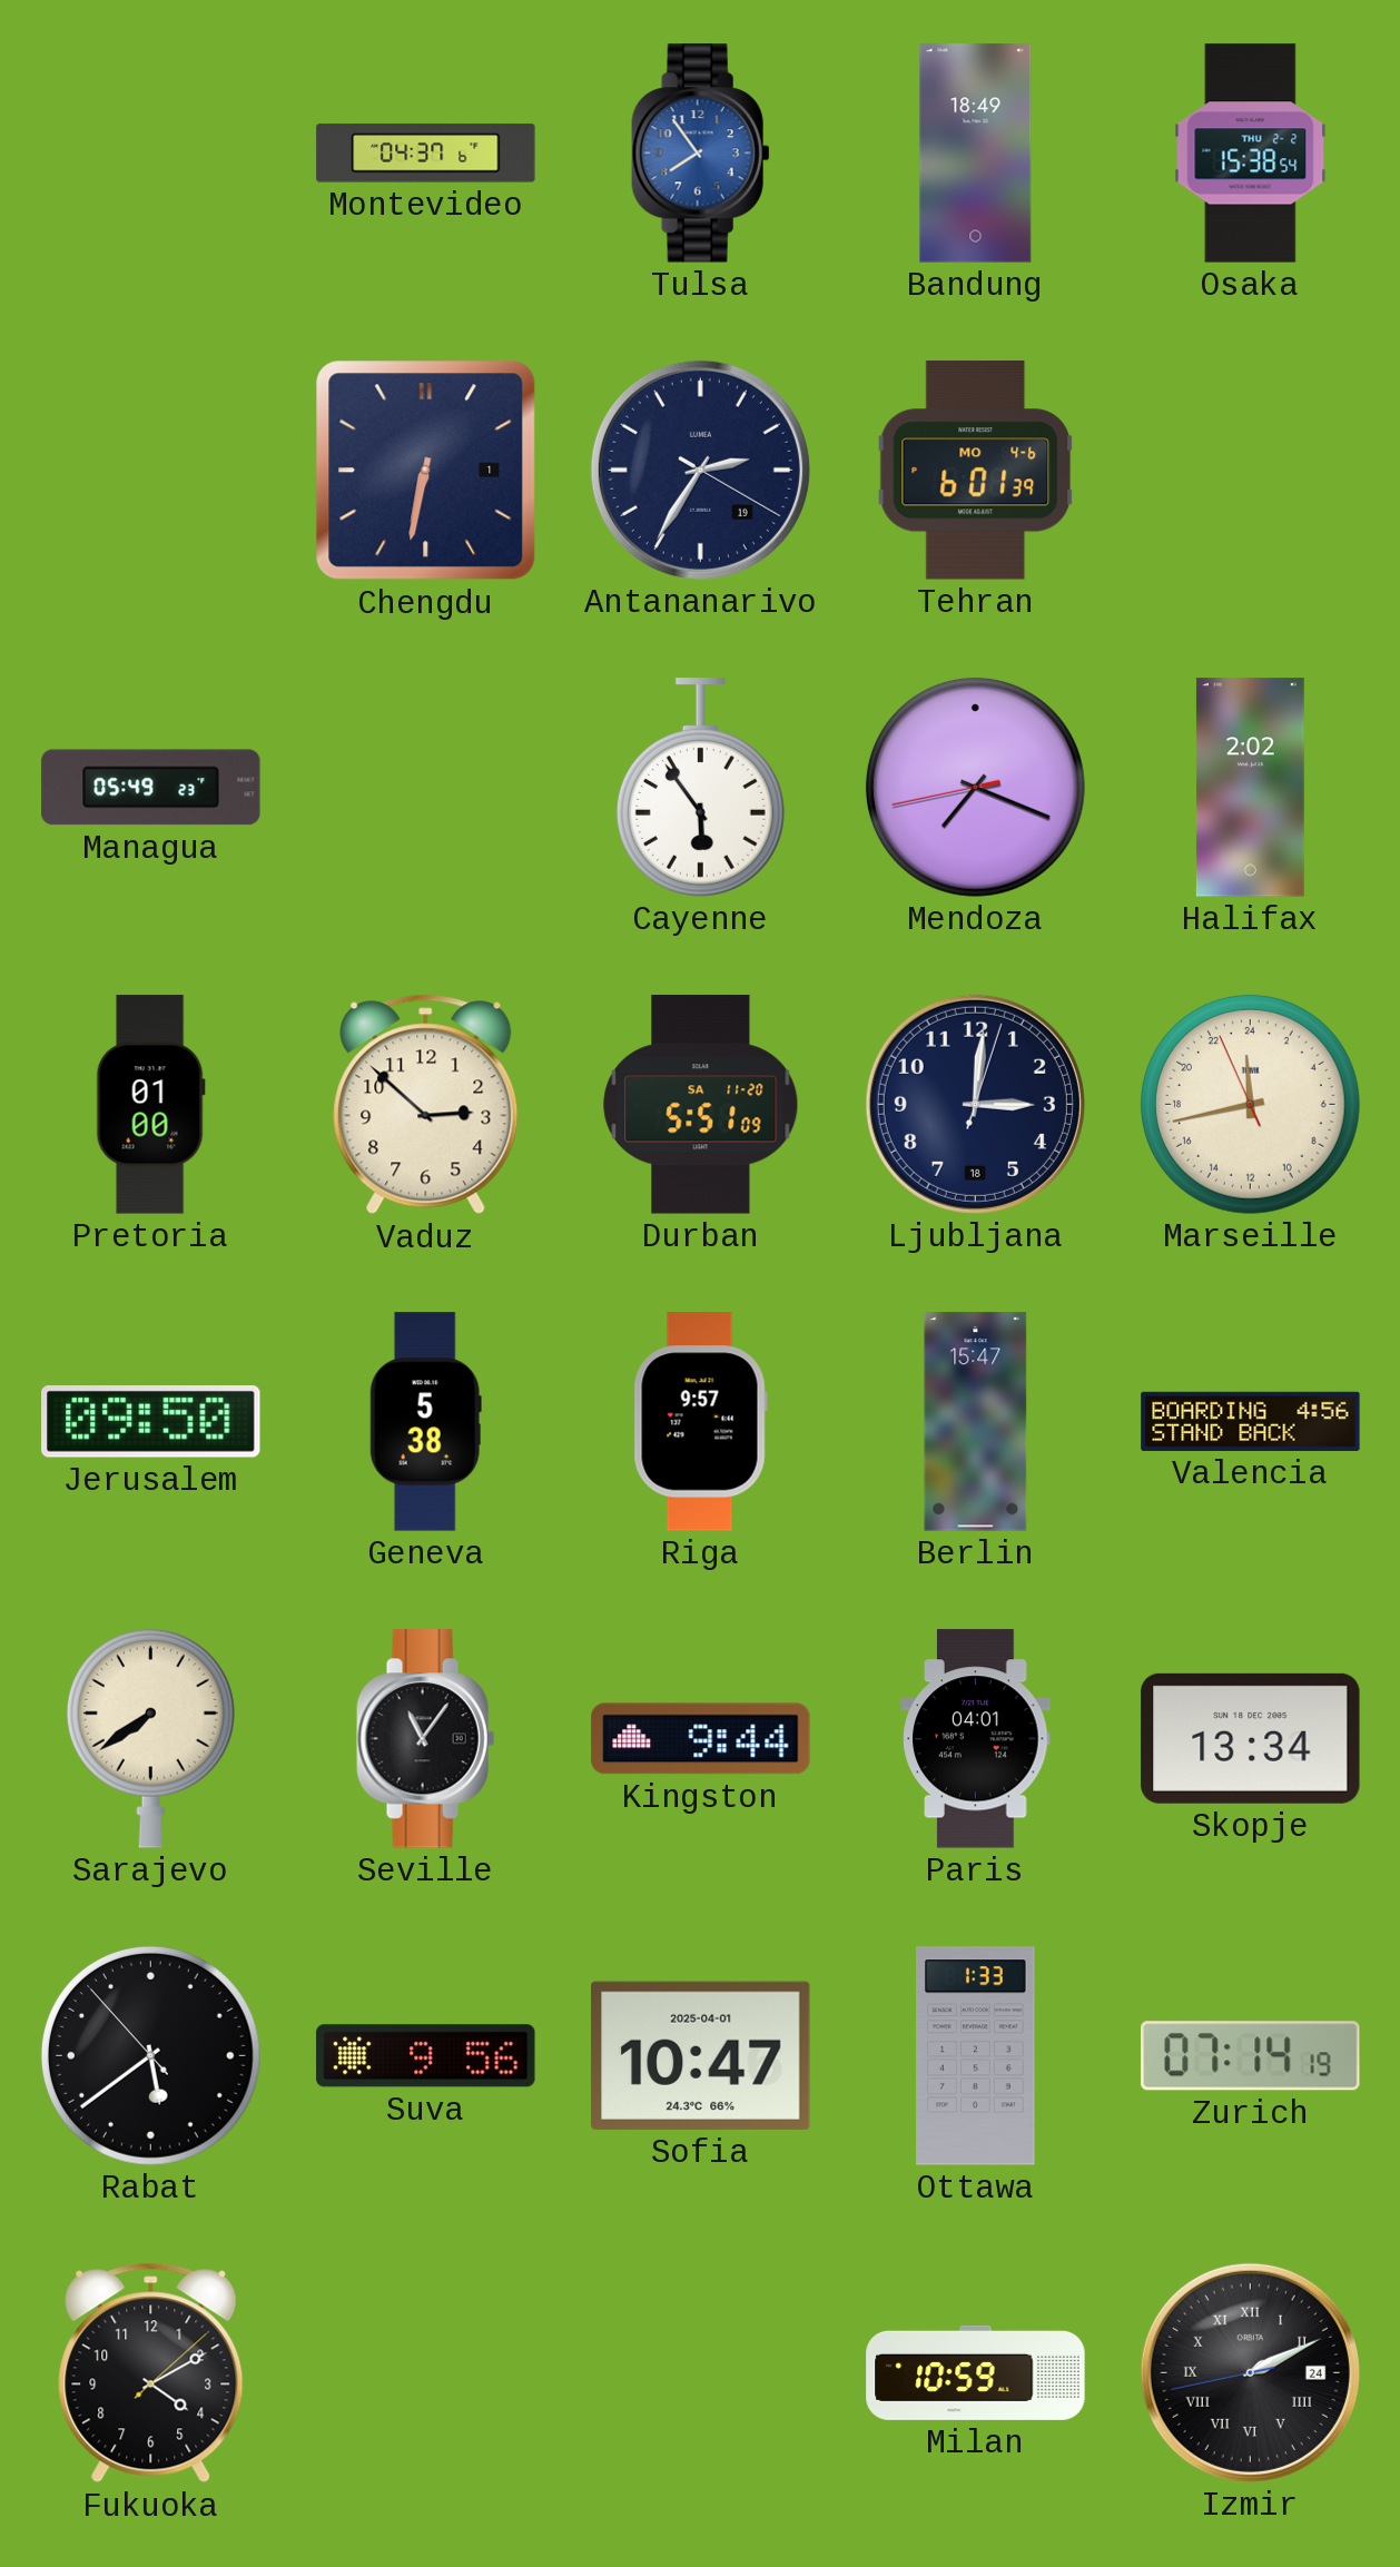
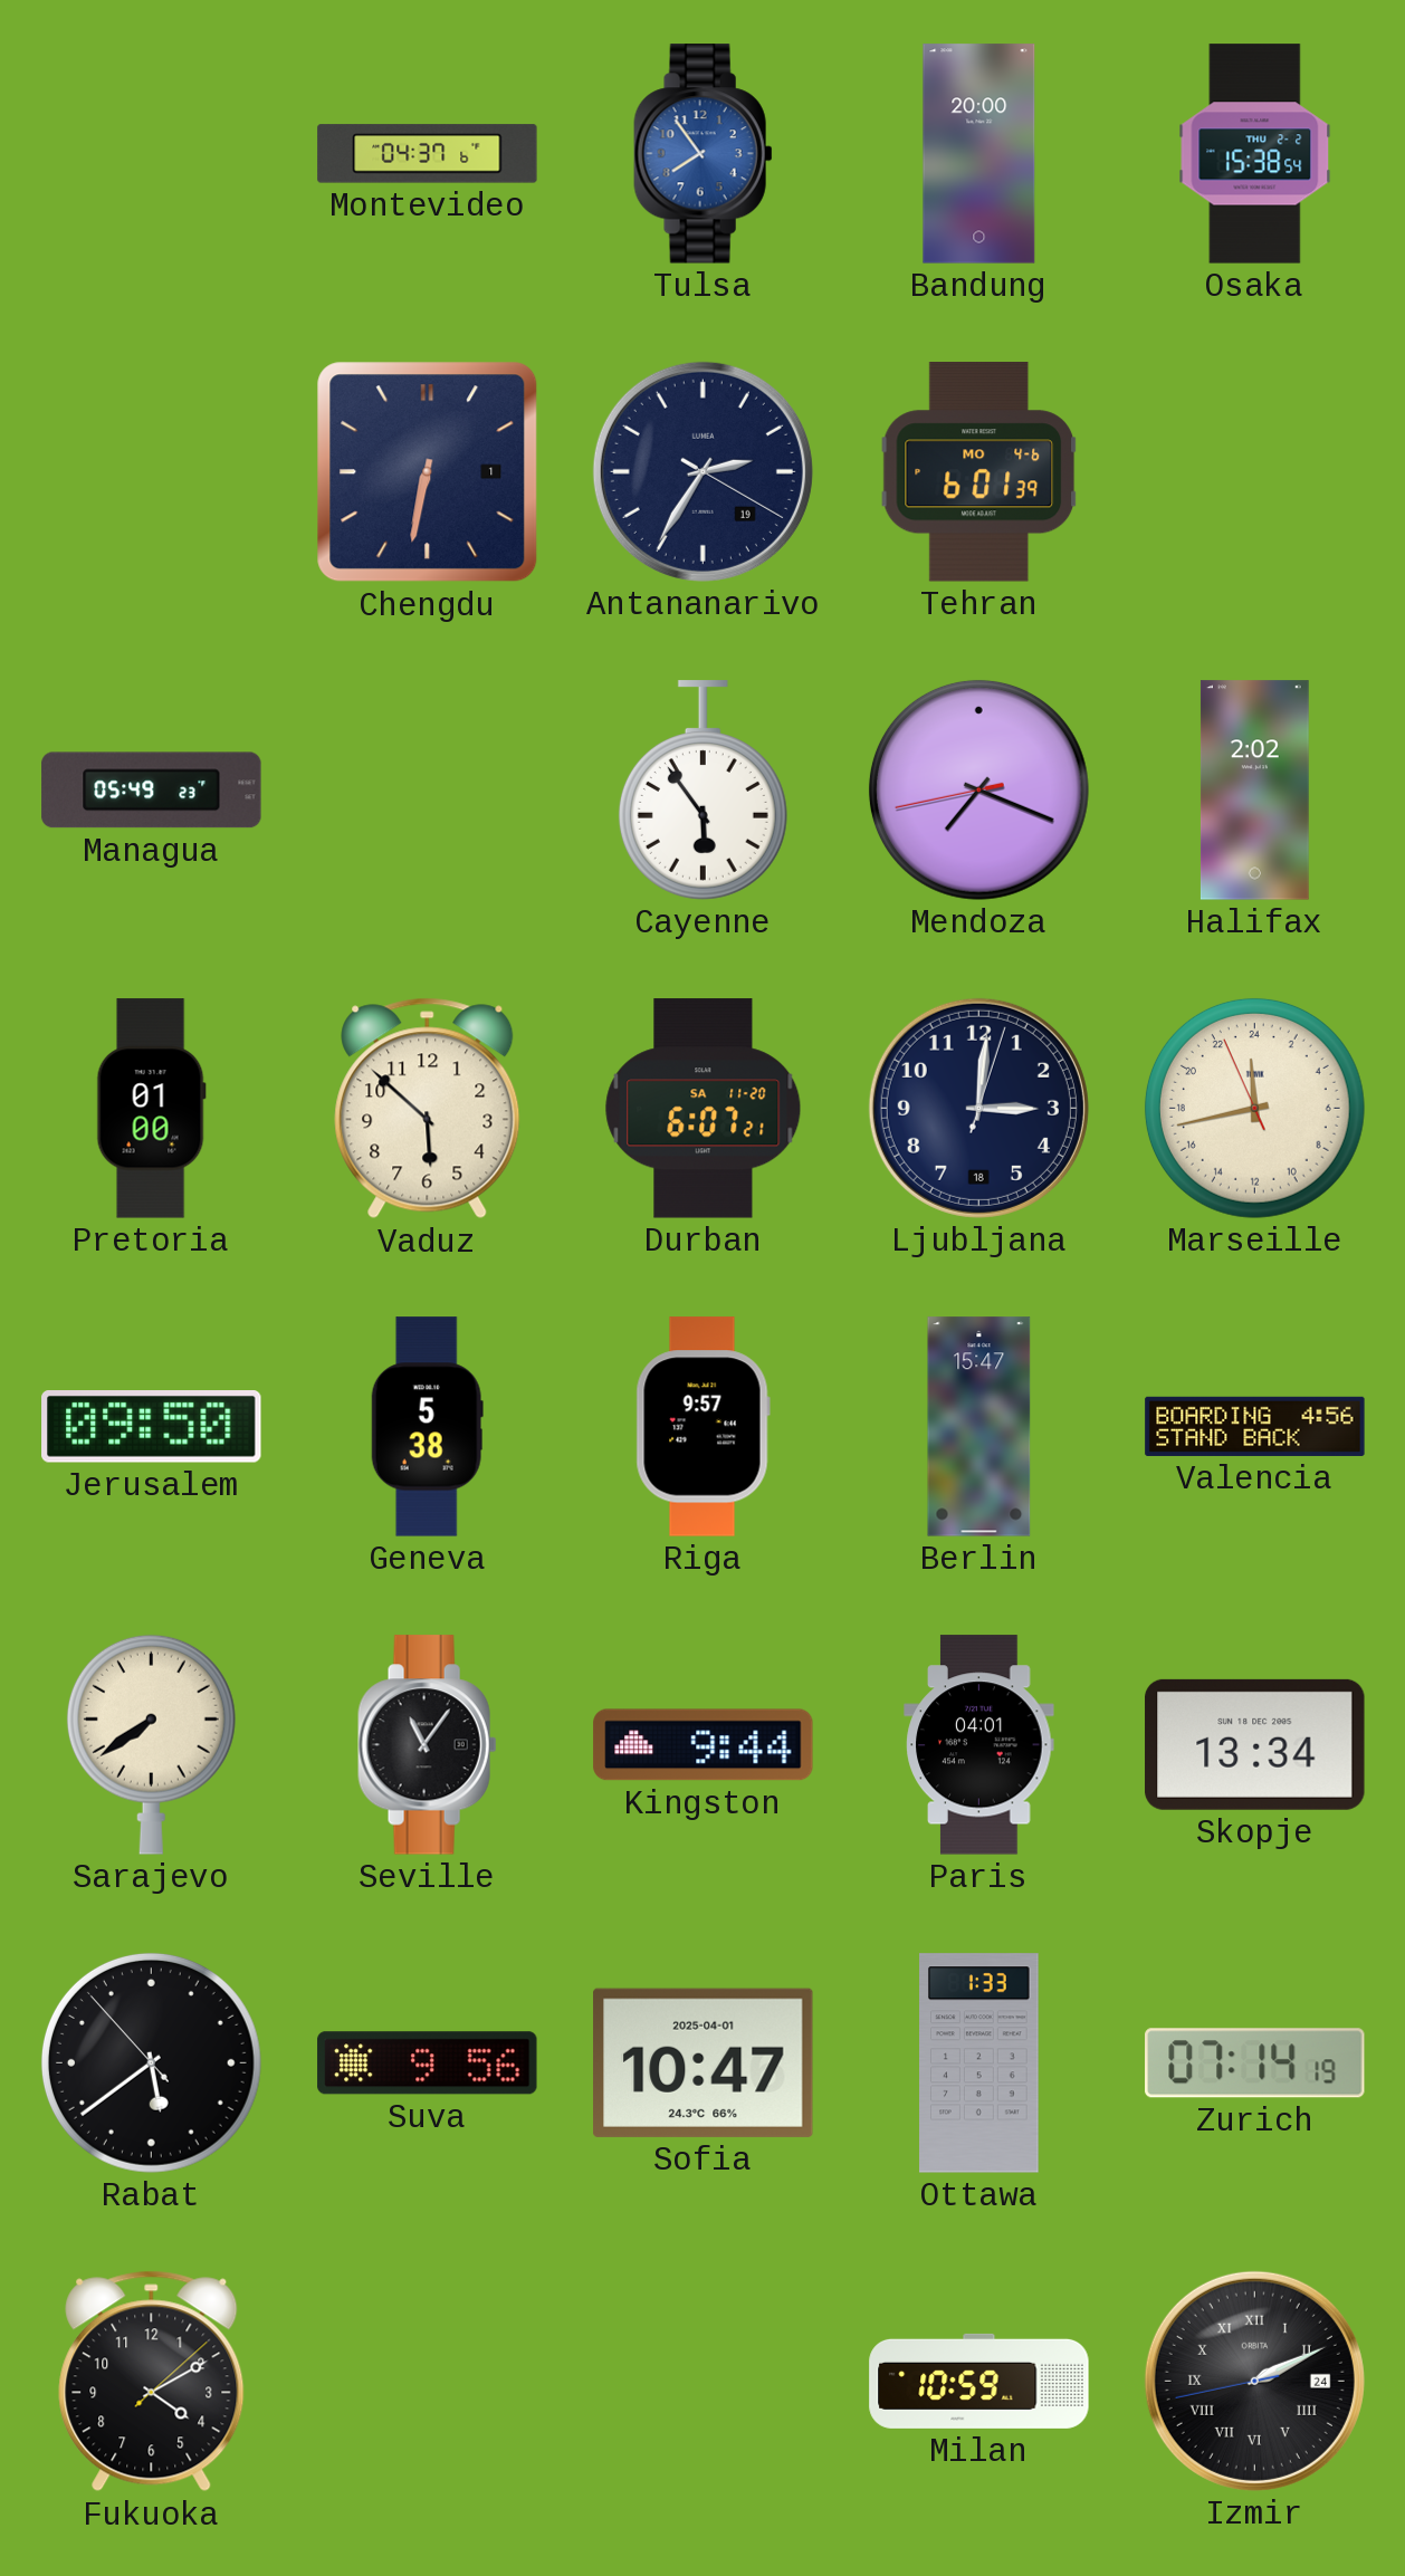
Bandung: 18:49 -> 20:00 (979, 154)
Vaduz: 2:52 -> 5:52 (428, 1109)
Durban: 5:51 -> 6:07 (704, 1109)
